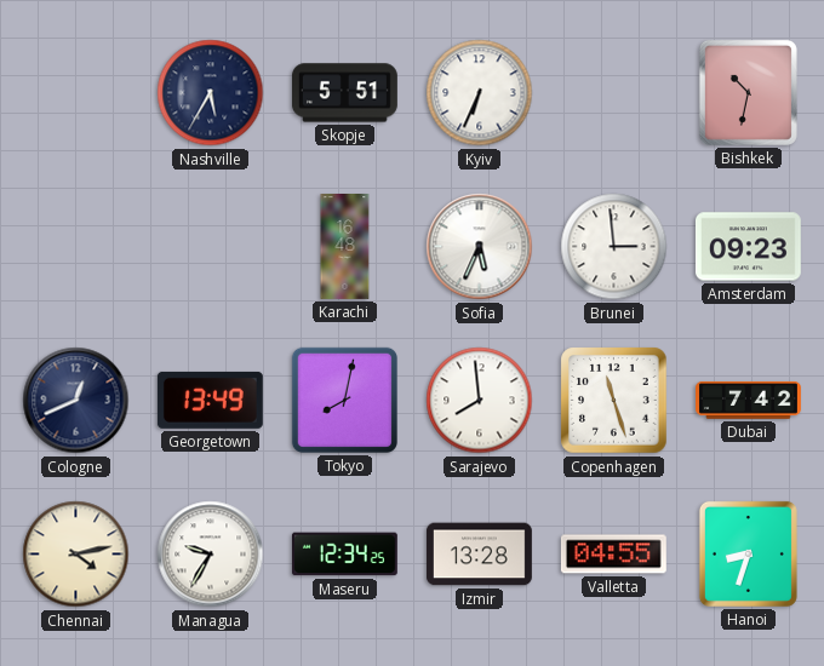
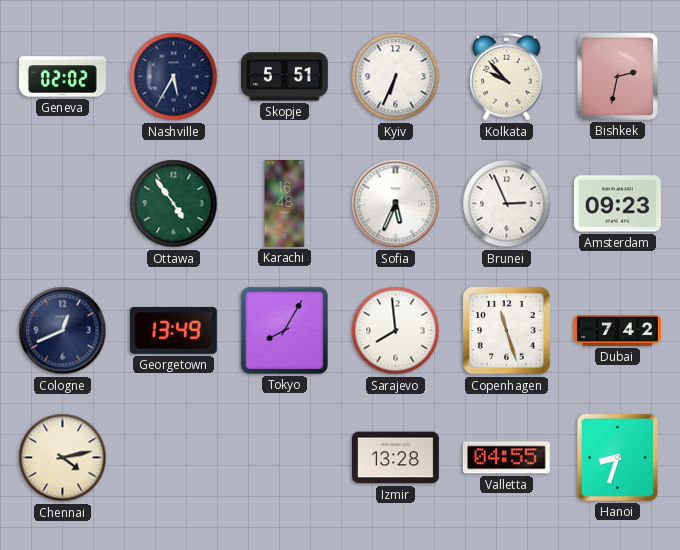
Geneva: none -> 02:02 (63, 77)
Kolkata: none -> 9:53 (507, 77)
Bishkek: 10:32 -> 2:32 (617, 76)
Ottawa: none -> 4:54 (174, 204)
Brunei: 2:59 -> 2:56 (507, 204)
Tokyo: 8:02 -> 8:05 (284, 330)
Managua: 9:35 -> none (211, 555)
Maseru: 12:34 -> none (344, 555)
